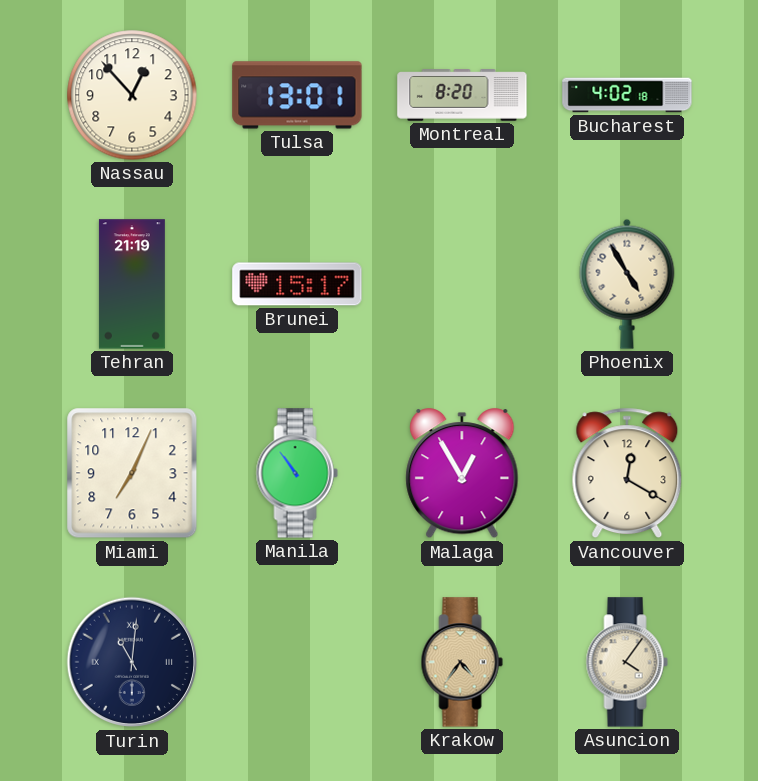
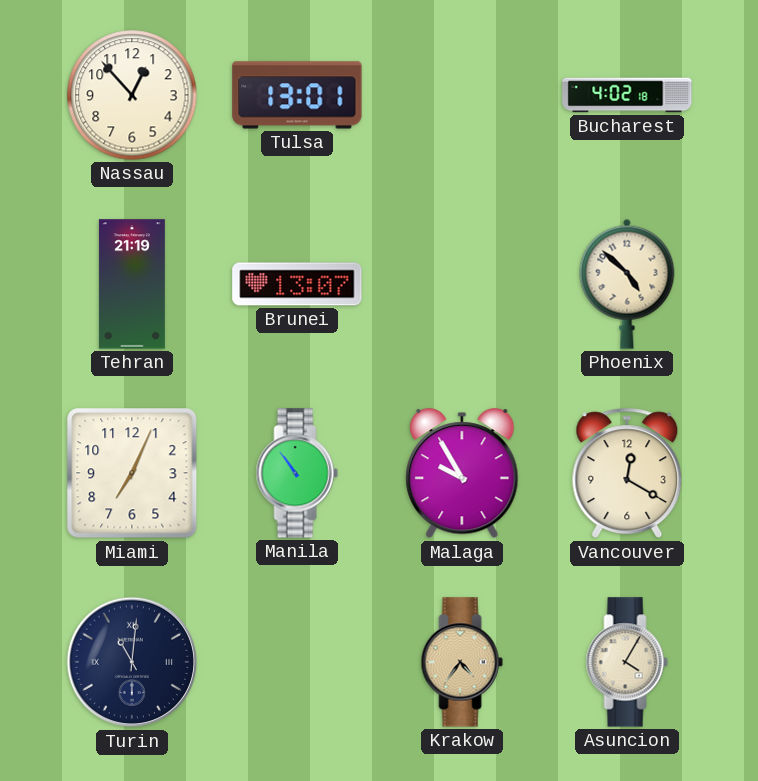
Montreal: 8:20 -> none (462, 95)
Brunei: 15:17 -> 13:07 (297, 284)
Phoenix: 4:55 -> 4:52 (627, 284)
Malaga: 12:55 -> 9:55 (462, 474)
Asuncion: 4:06 -> 4:05 (627, 662)
